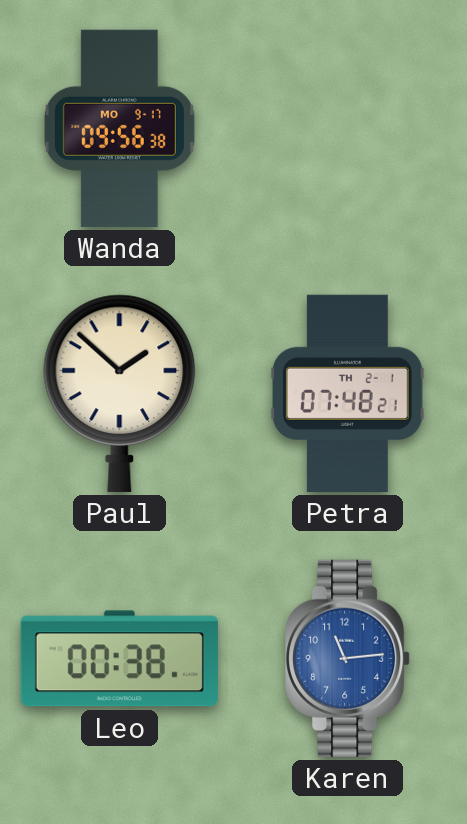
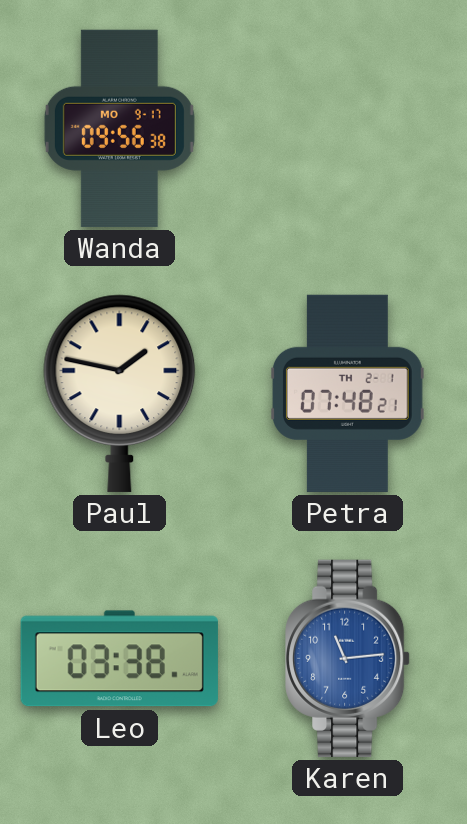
Paul: 1:52 -> 1:47 (120, 393)
Leo: 00:38 -> 03:38 (119, 659)
